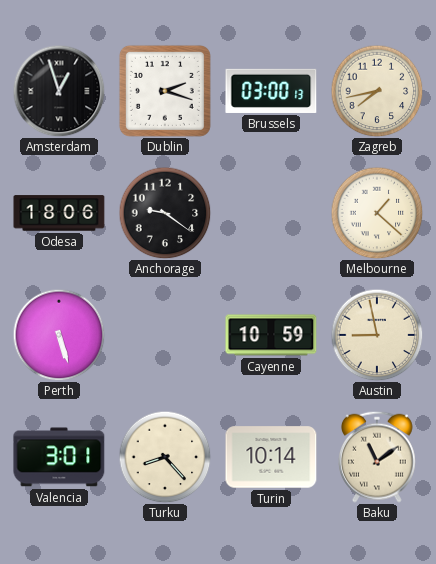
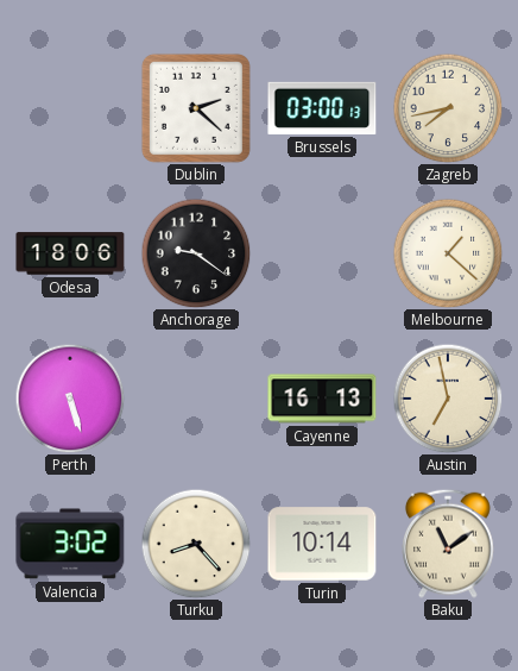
Amsterdam: 12:57 -> none (59, 91)
Dublin: 2:18 -> 2:22 (196, 108)
Cayenne: 10:59 -> 16:13 (322, 399)
Austin: 8:58 -> 6:58 (448, 399)
Valencia: 3:01 -> 3:02 (70, 544)
